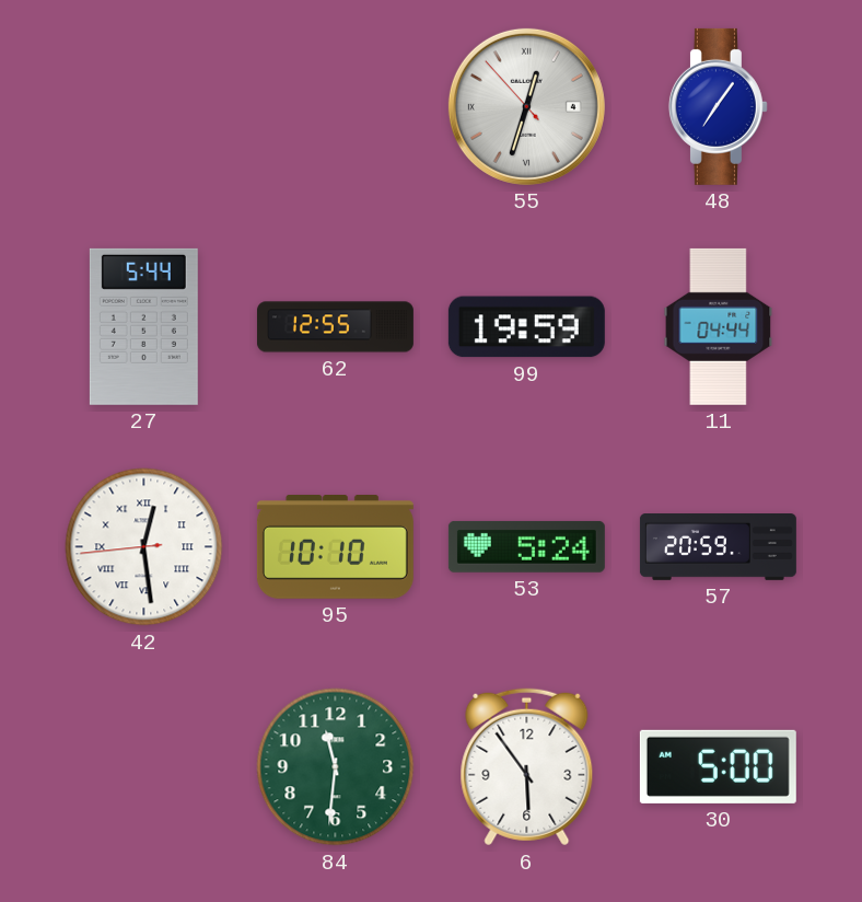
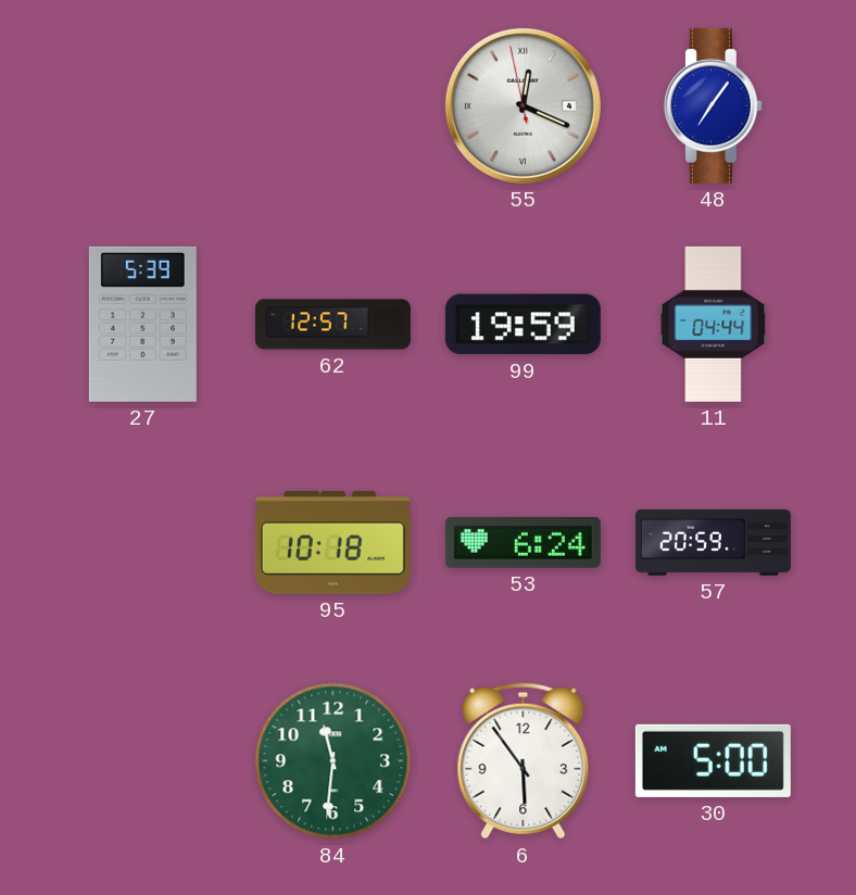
55: 12:32 -> 12:18 (523, 105)
27: 5:44 -> 5:39 (142, 324)
62: 12:55 -> 12:57 (332, 325)
42: 12:28 -> none (144, 547)
95: 10:10 -> 10:18 (332, 543)
53: 5:24 -> 6:24 (523, 542)
